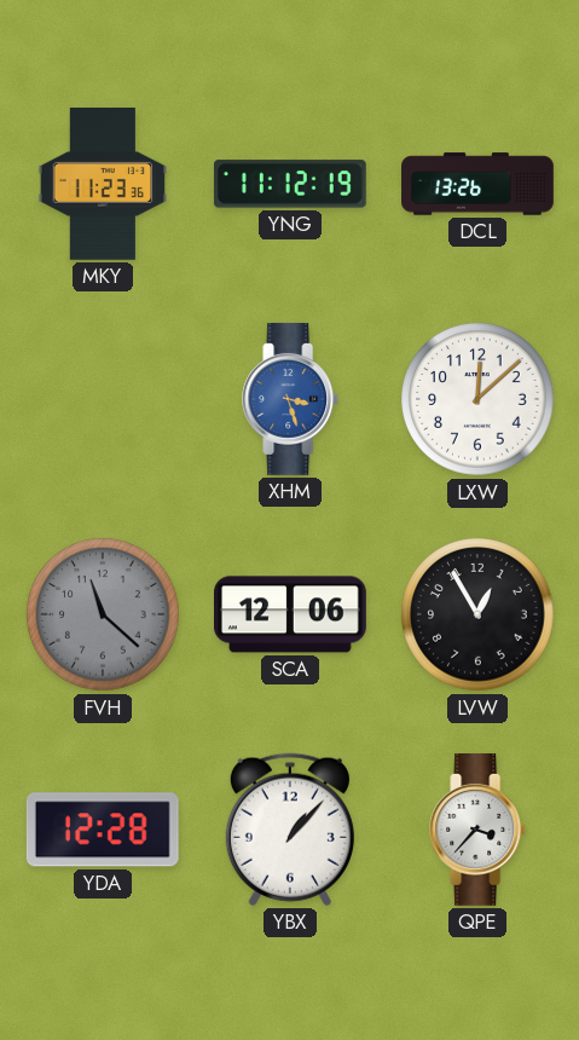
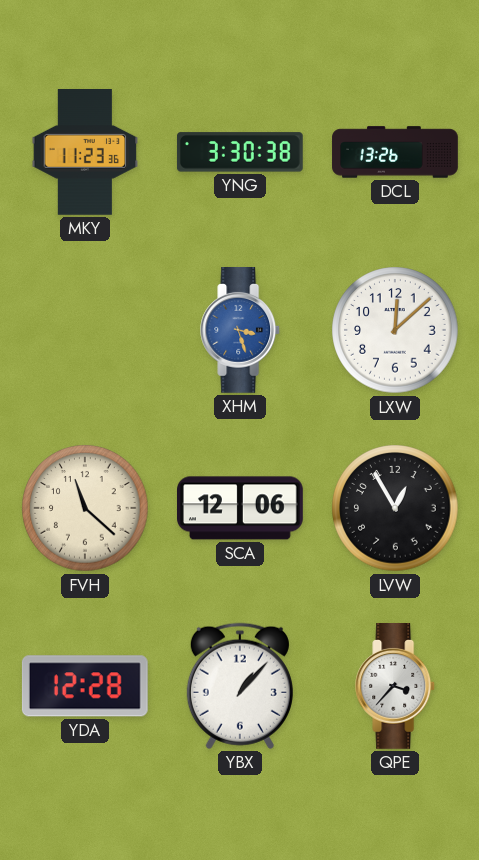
YNG: 11:12 -> 3:30 (240, 152)
FVH dial: grey -> cream (85, 508)
